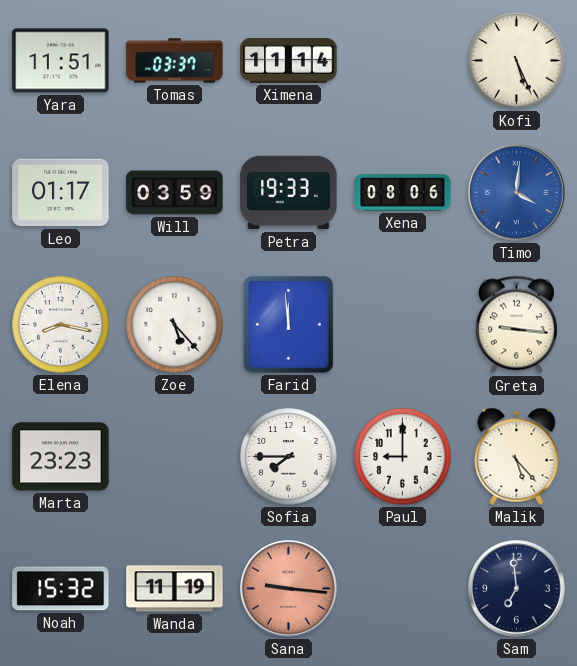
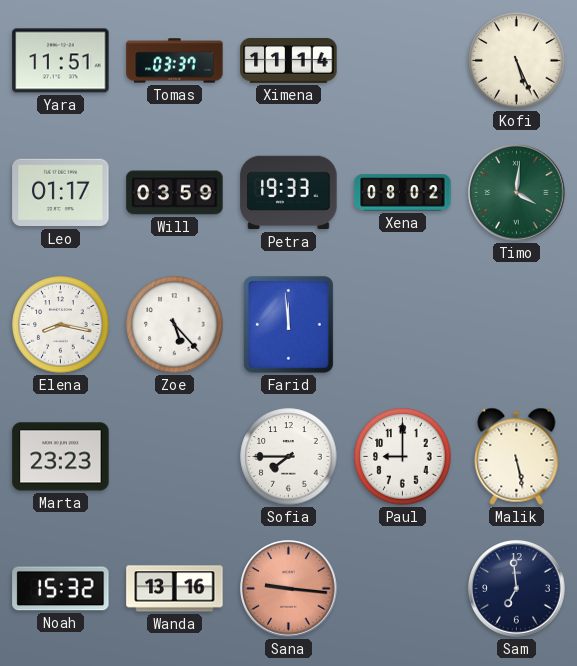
Xena: 08:06 -> 08:02 (403, 193)
Timo dial: blue -> green (517, 193)
Greta: 9:16 -> none (516, 325)
Malik: 5:23 -> 5:28 (517, 456)
Wanda: 11:19 -> 13:16 (175, 589)
